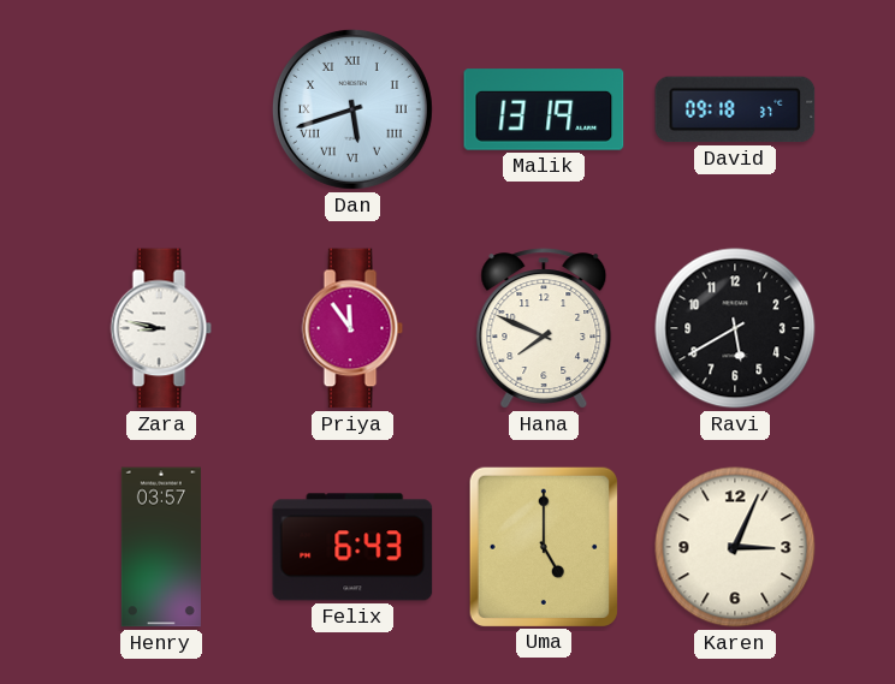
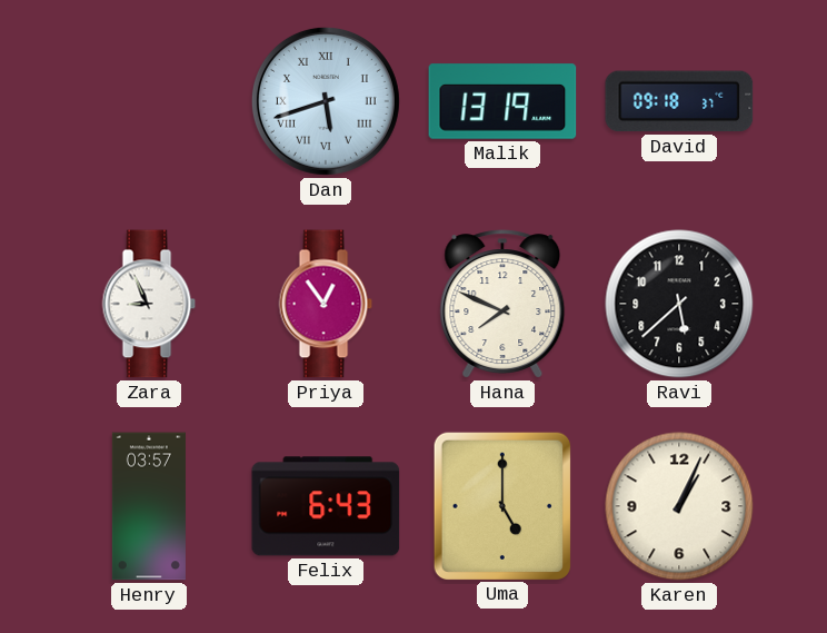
Zara: 8:47 -> 8:56 (149, 304)
Priya: 11:54 -> 12:54 (326, 304)
Ravi: 5:40 -> 5:38 (679, 304)
Karen: 3:04 -> 1:04 (679, 506)
